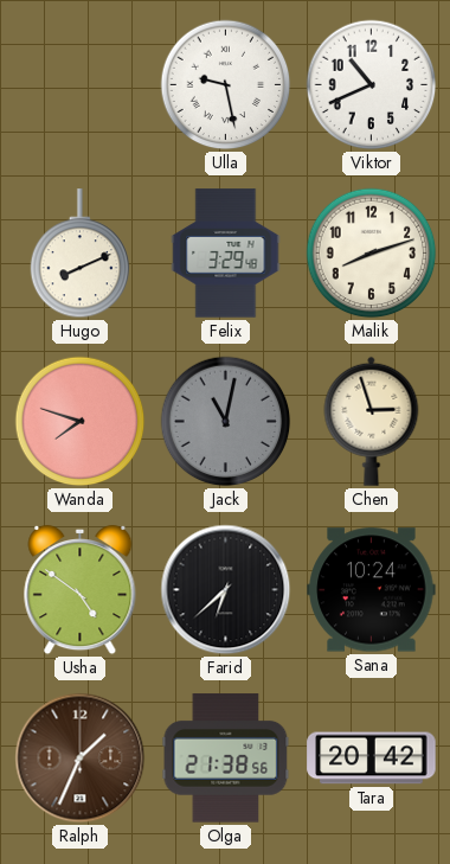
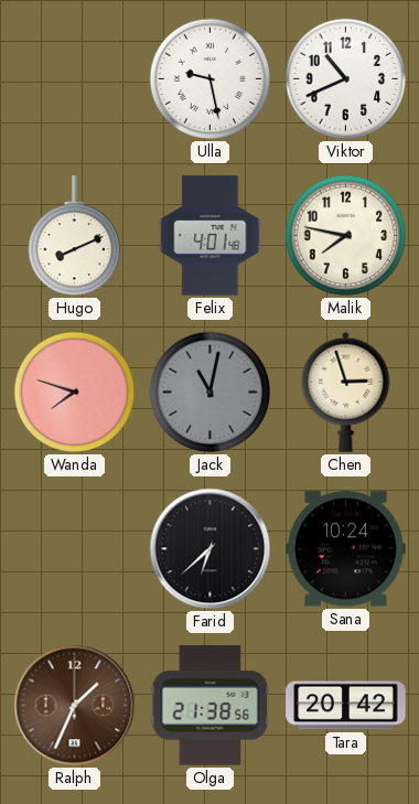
Felix: 3:29 -> 4:01 (211, 236)
Malik: 8:12 -> 7:47 (346, 236)
Usha: 4:51 -> none (81, 590)
